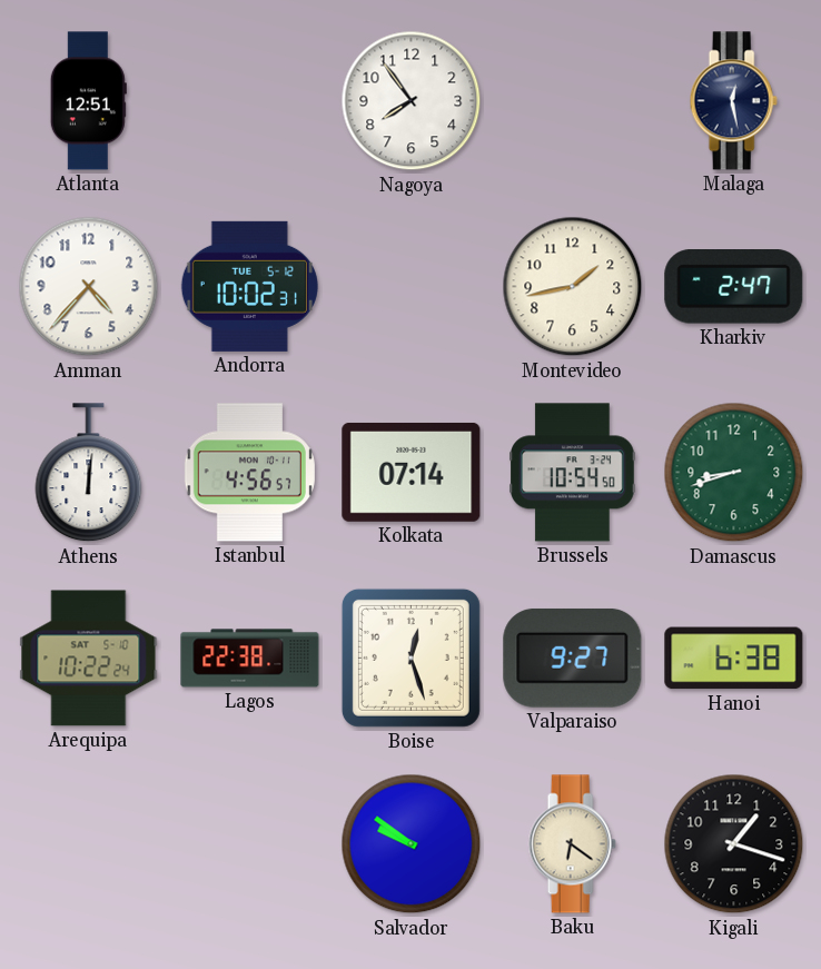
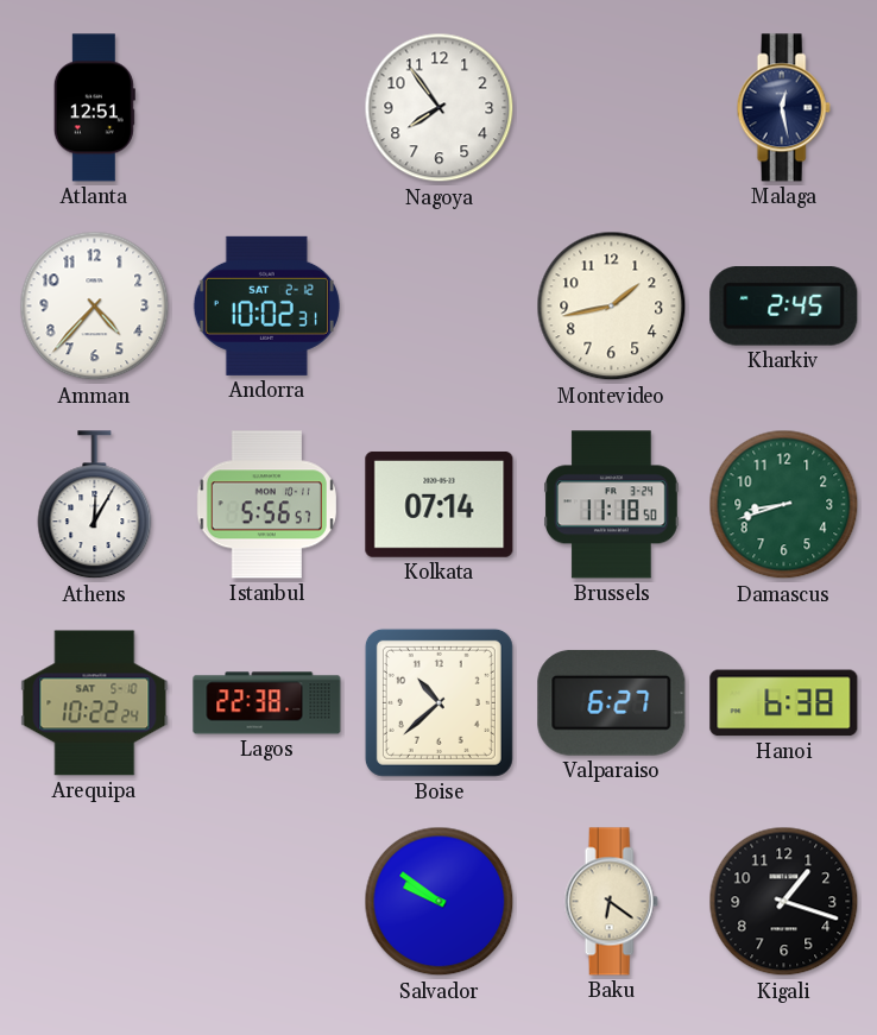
Andorra date: TUE 5-12 -> SAT 2-12 (266, 305)
Kharkiv: 2:47 -> 2:45 (784, 307)
Athens: 12:01 -> 12:05 (95, 505)
Istanbul: 4:56 -> 5:56 (266, 505)
Brussels: 10:54 -> 11:18 (612, 505)
Boise: 12:27 -> 10:38 (438, 702)
Valparaiso: 9:27 -> 6:27 (612, 702)
